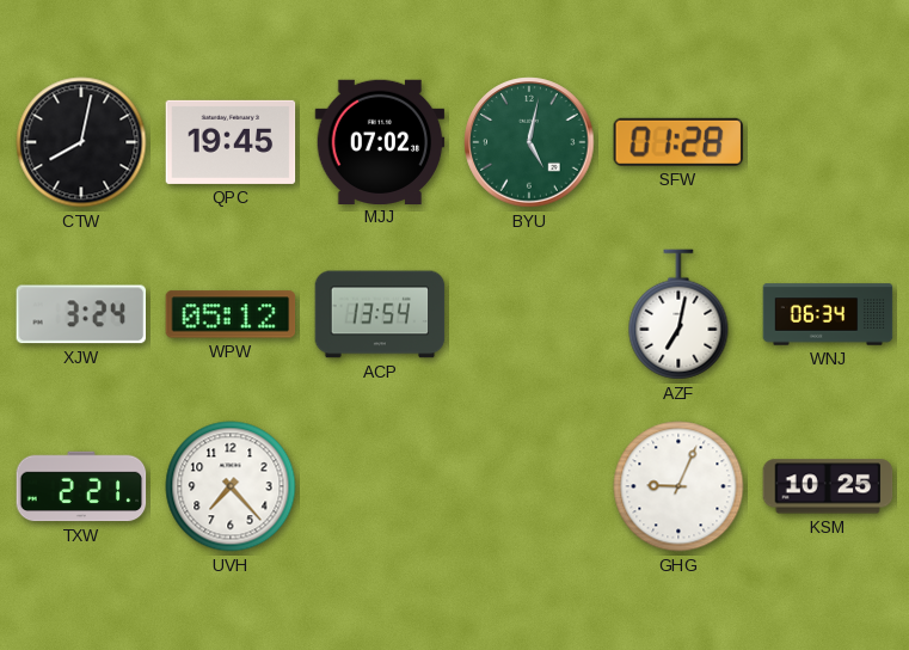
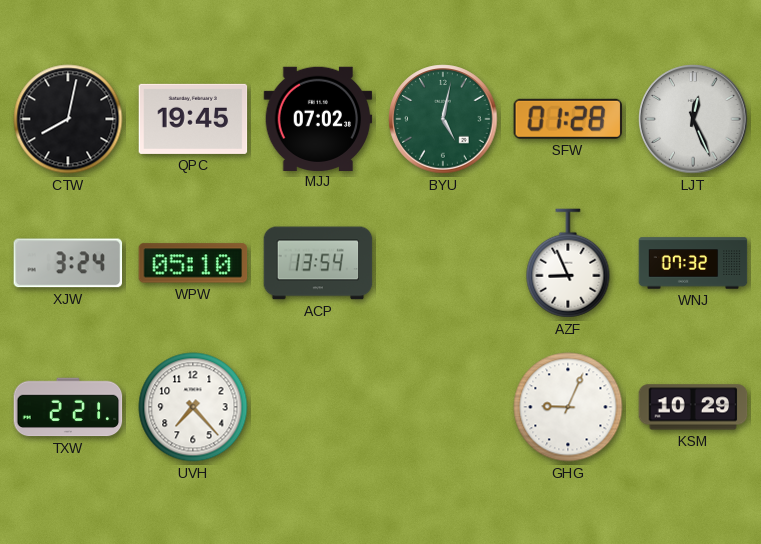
LJT: none -> 12:26 (693, 119)
WPW: 05:12 -> 05:10 (193, 263)
AZF: 7:02 -> 8:56 (568, 263)
WNJ: 06:34 -> 07:32 (693, 263)
KSM: 10:25 -> 10:29 (693, 407)
